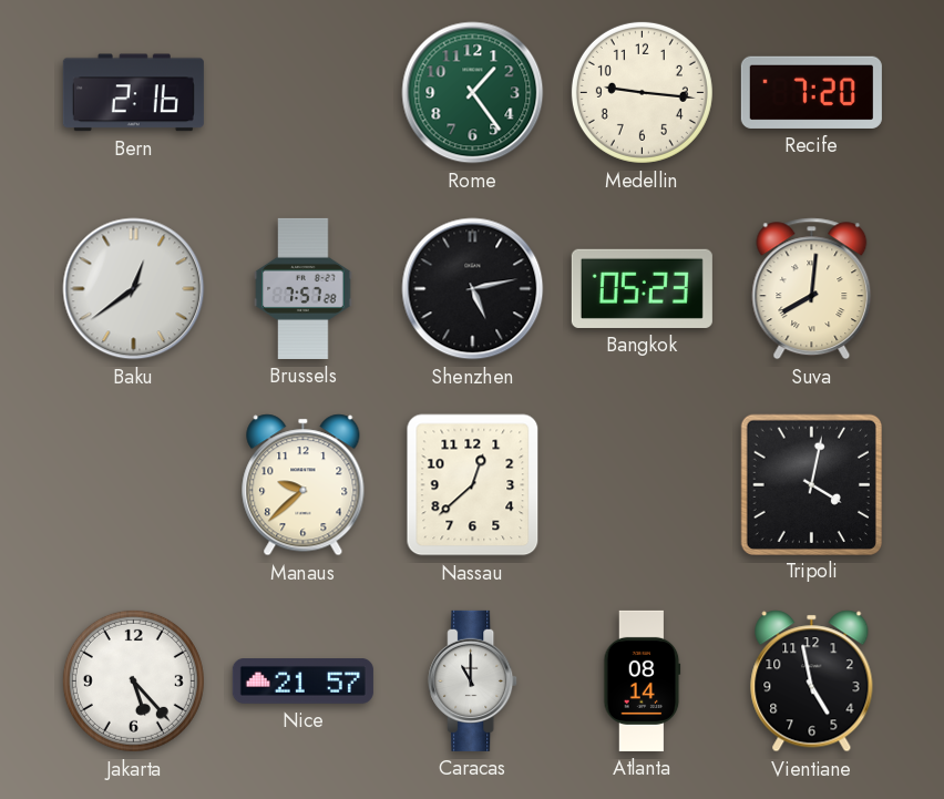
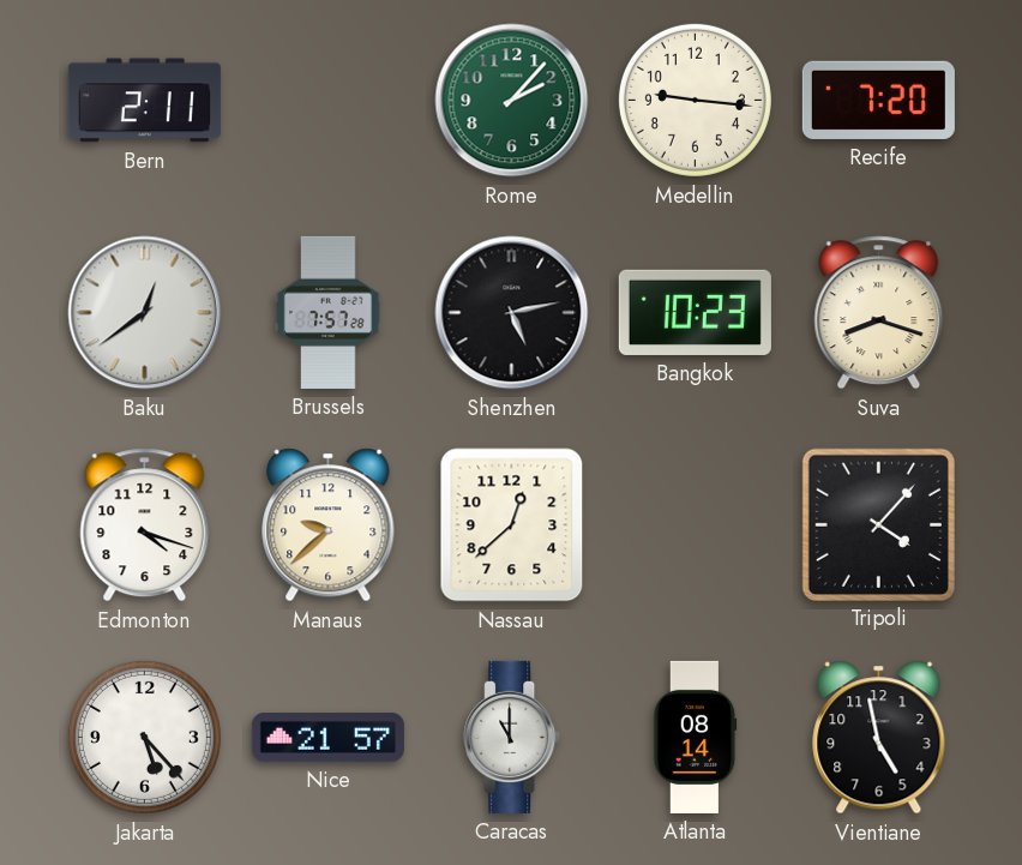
Bern: 2:16 -> 2:11 (144, 101)
Rome: 1:24 -> 2:07 (512, 101)
Bangkok: 05:23 -> 10:23 (695, 312)
Suva: 8:01 -> 8:18 (879, 313)
Edmonton: none -> 4:18 (145, 525)
Tripoli: 4:02 -> 4:07 (878, 524)
